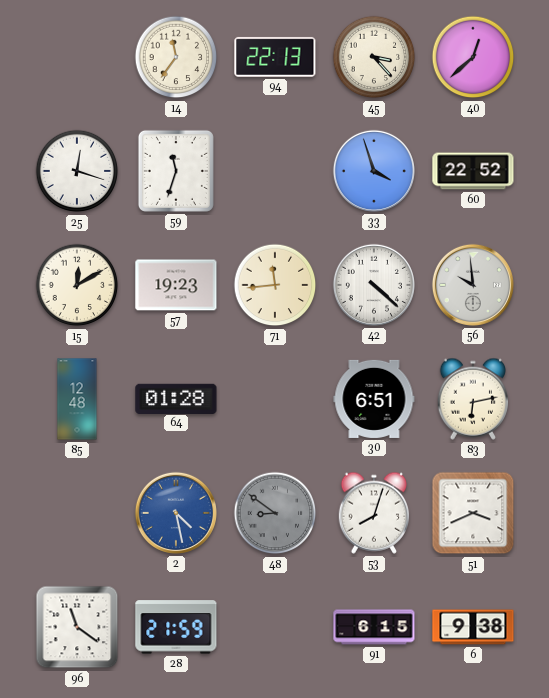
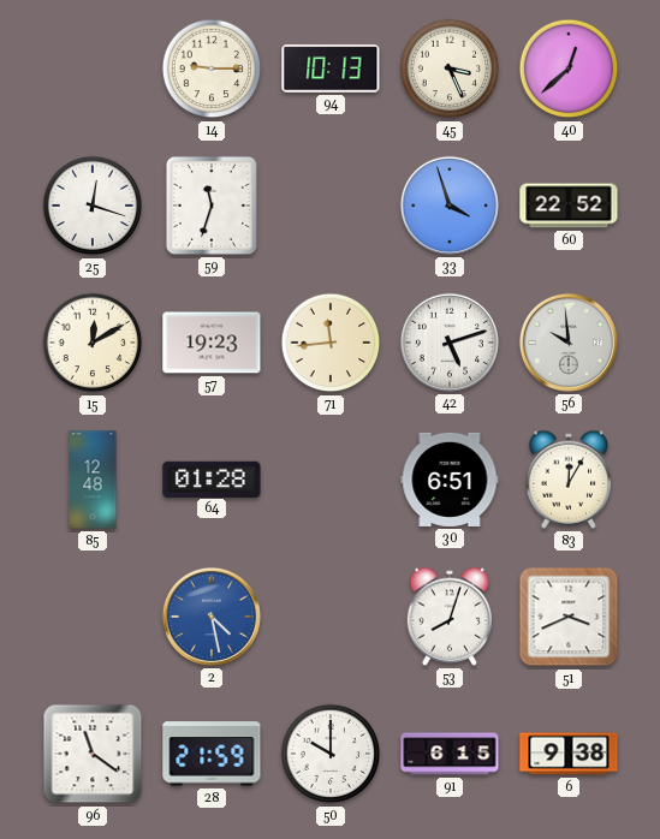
14: 11:36 -> 9:15 (212, 69)
94: 22:13 -> 10:13 (331, 69)
45: 3:23 -> 3:26 (450, 69)
42: 4:22 -> 5:12 (450, 343)
83: 6:13 -> 12:05 (569, 480)
48: 8:51 -> none (275, 513)
50: none -> 10:00 (331, 754)
